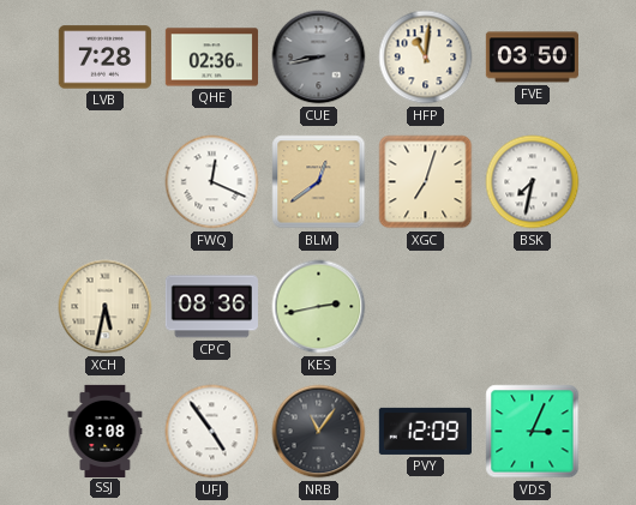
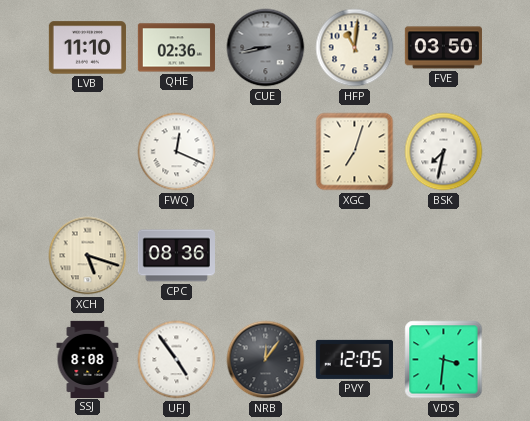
LVB: 7:28 -> 11:10 (87, 48)
BLM: 12:39 -> none (319, 182)
XCH: 5:32 -> 5:18 (88, 256)
KES: 2:43 -> none (319, 307)
NRB: 11:06 -> 12:06 (266, 360)
PVY: 12:09 -> 12:05 (354, 359)
VDS: 3:04 -> 3:31 (444, 360)
